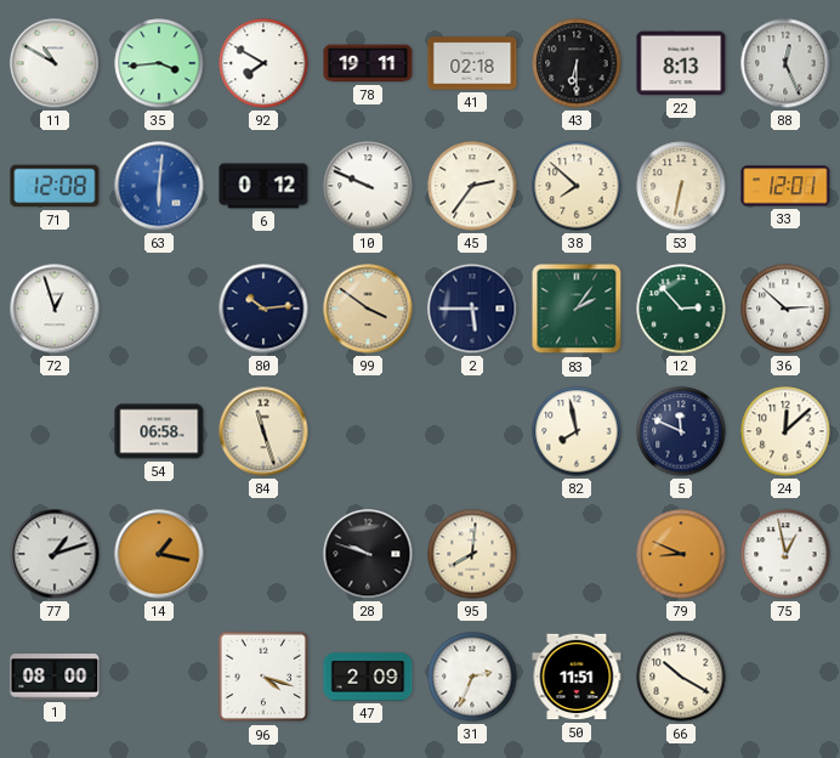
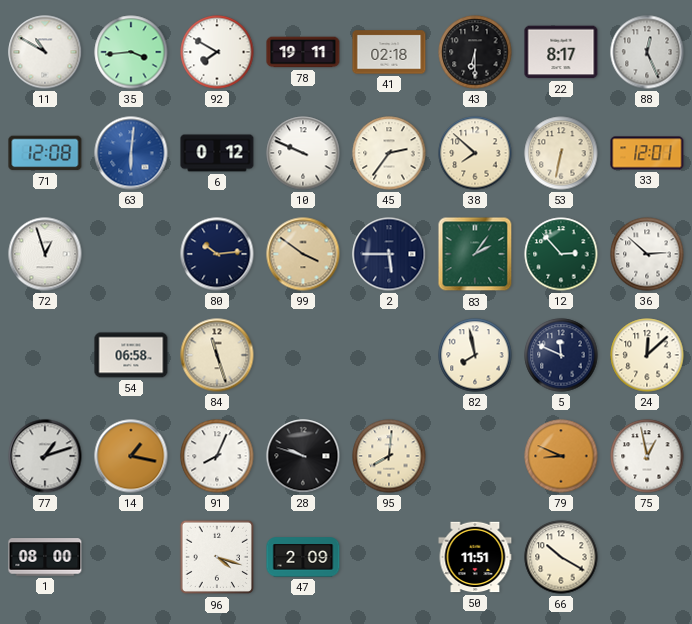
22: 8:13 -> 8:17 (561, 52)
91: none -> 8:04 (217, 456)
31: 2:34 -> none (472, 677)
